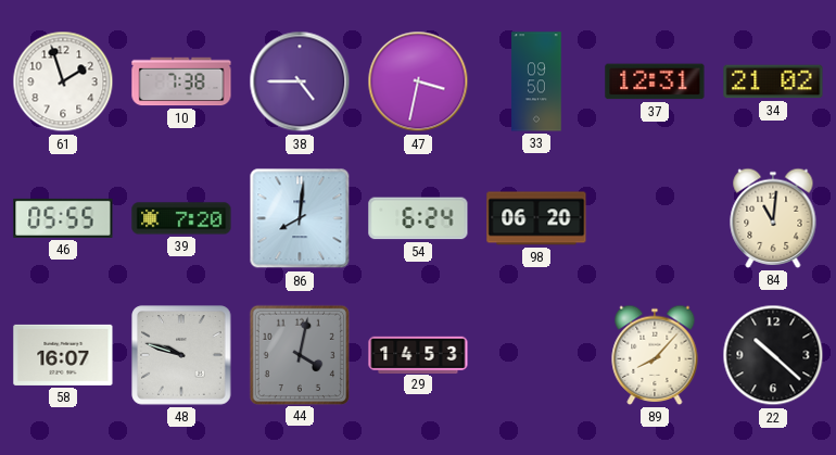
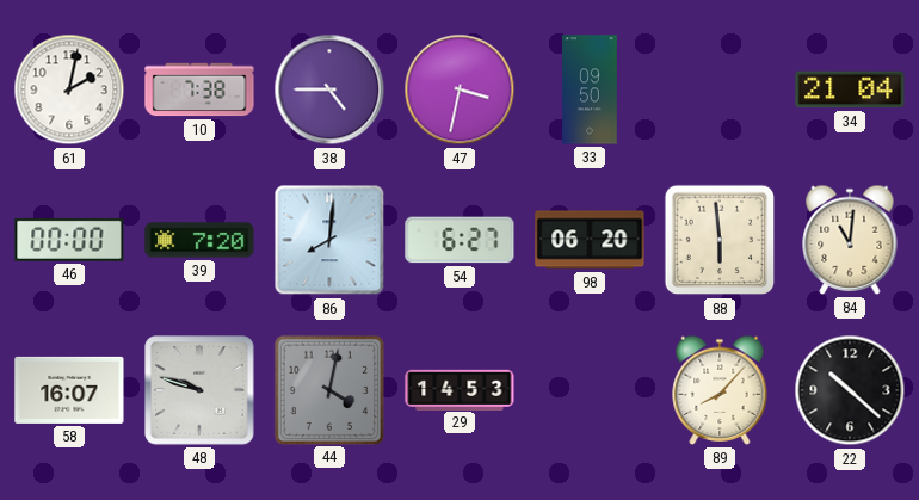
61: 1:57 -> 2:02 (69, 89)
37: 12:31 -> none (655, 81)
34: 21:02 -> 21:04 (850, 89)
46: 05:55 -> 00:00 (69, 240)
54: 6:24 -> 6:27 (459, 240)
88: none -> 5:59 (720, 240)
